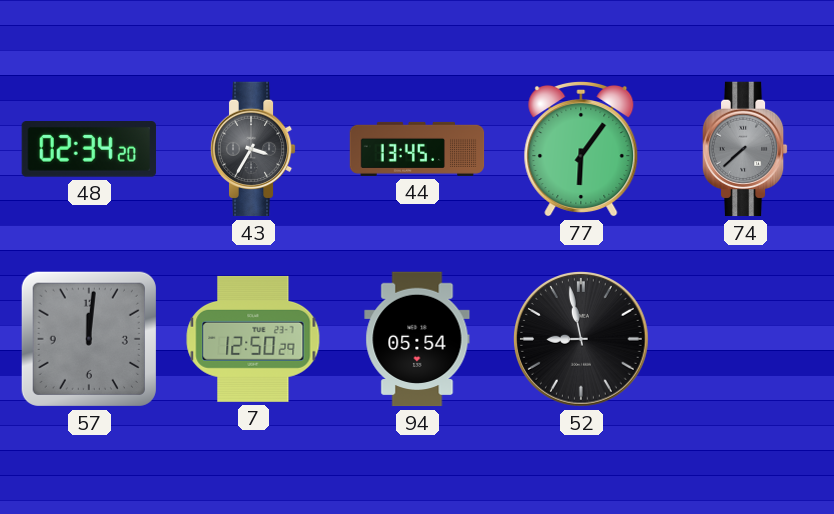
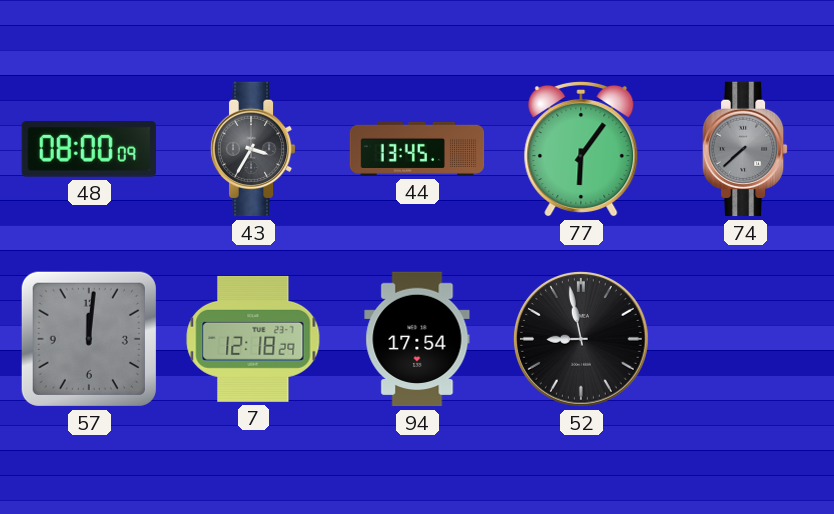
48: 02:34 -> 08:00 (89, 150)
7: 12:50 -> 12:18 (253, 339)
94: 05:54 -> 17:54 (417, 339)
